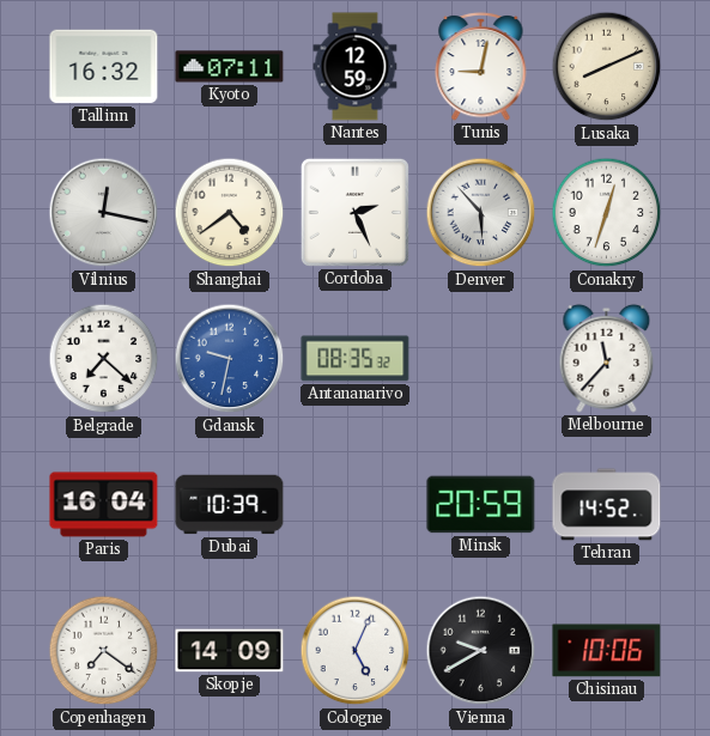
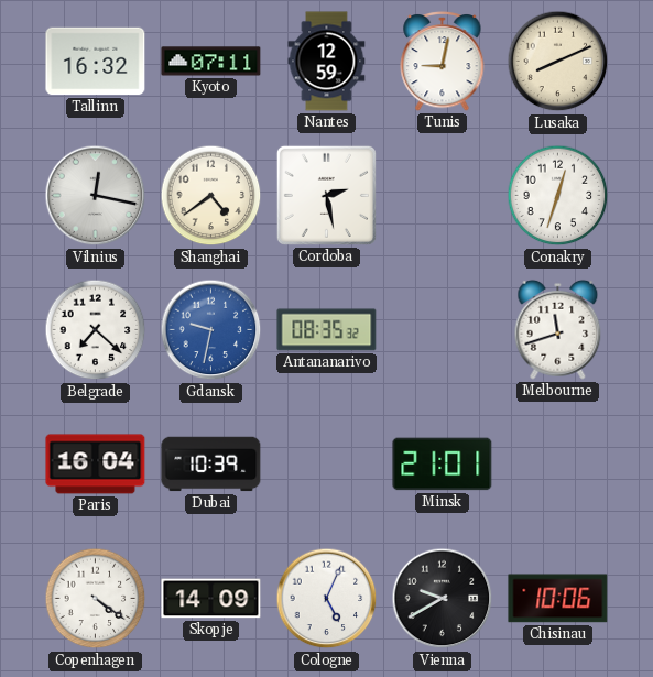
Cordoba: 2:26 -> 2:28 (326, 195)
Denver: 5:53 -> none (481, 213)
Melbourne: 11:37 -> 11:42 (558, 329)
Minsk: 20:59 -> 21:01 (443, 465)
Tehran: 14:52 -> none (607, 505)
Copenhagen: 7:21 -> 4:21 (96, 599)
